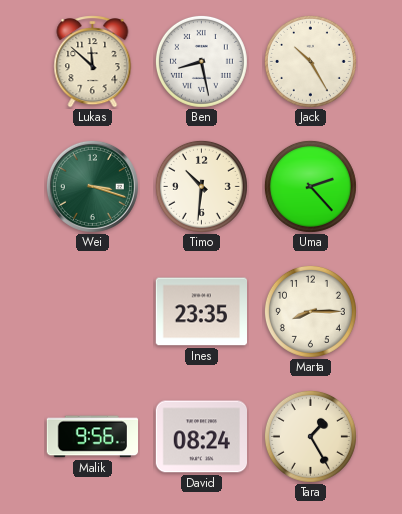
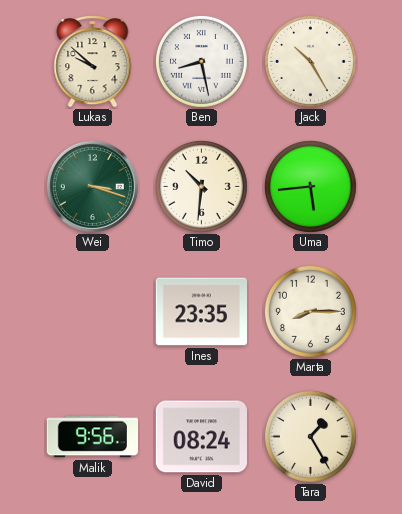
Lukas: 11:52 -> 9:52 (93, 62)
Uma: 2:23 -> 5:44 (310, 186)
